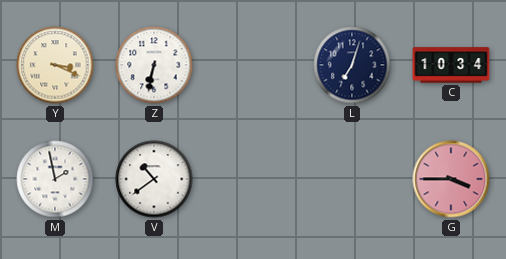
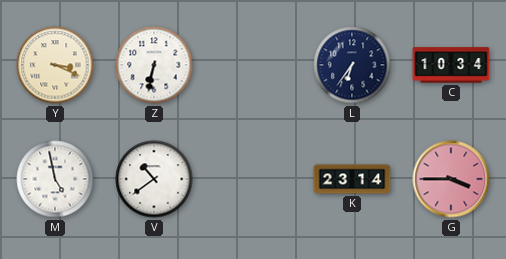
L: 7:03 -> 6:36 (352, 65)
M: 1:58 -> 4:58 (55, 179)
K: none -> 23:14 (352, 179)
